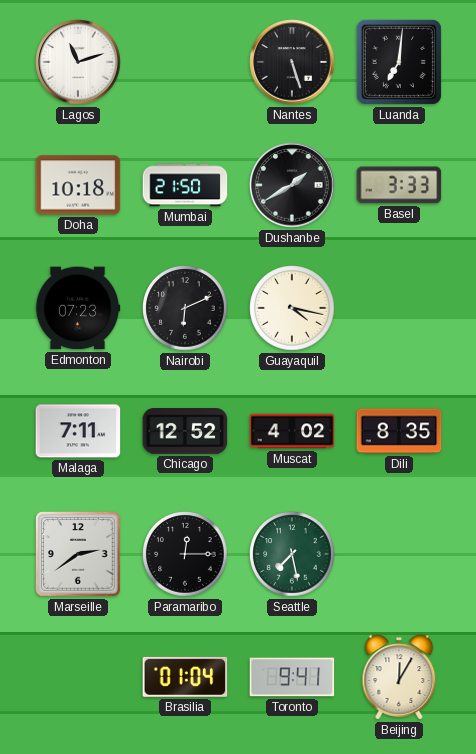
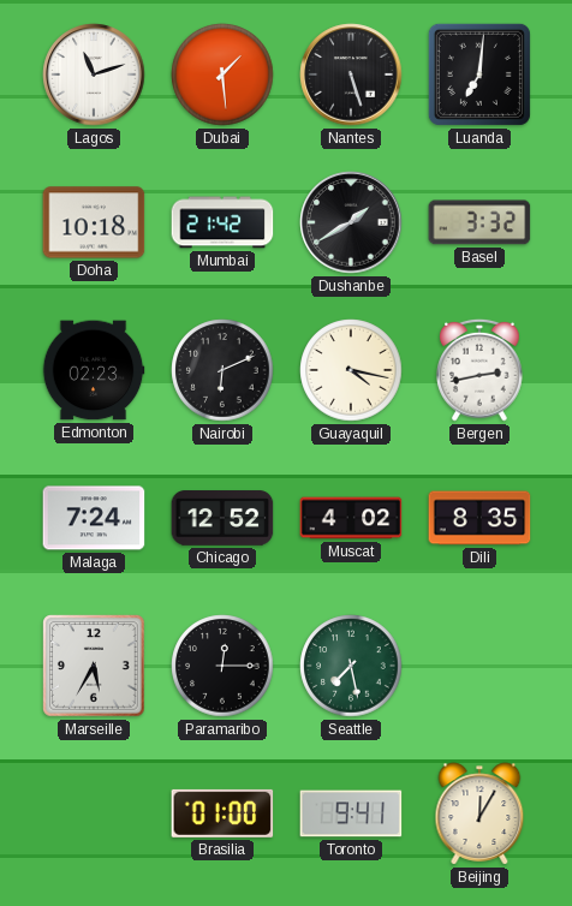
Dubai: none -> 1:29 (222, 74)
Mumbai: 21:50 -> 21:42 (222, 222)
Basel: 3:33 -> 3:32 (479, 222)
Edmonton: 07:23 -> 02:23 (94, 370)
Bergen: none -> 2:43 (479, 370)
Malaga: 7:11 -> 7:24 (94, 518)
Marseille: 2:39 -> 5:35 (94, 666)
Brasilia: 01:04 -> 01:00 (222, 813)
